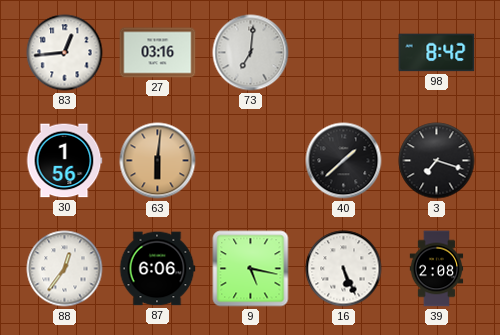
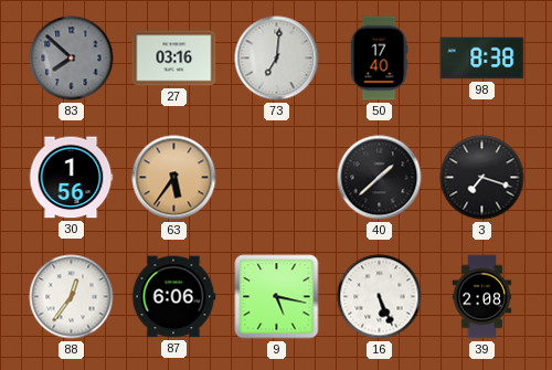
83: 12:44 -> 7:52 (72, 59)
83 dial: white -> grey (72, 59)
50: none -> 17:40 (379, 59)
98: 8:42 -> 8:38 (482, 59)
63: 6:01 -> 5:36 (174, 178)
